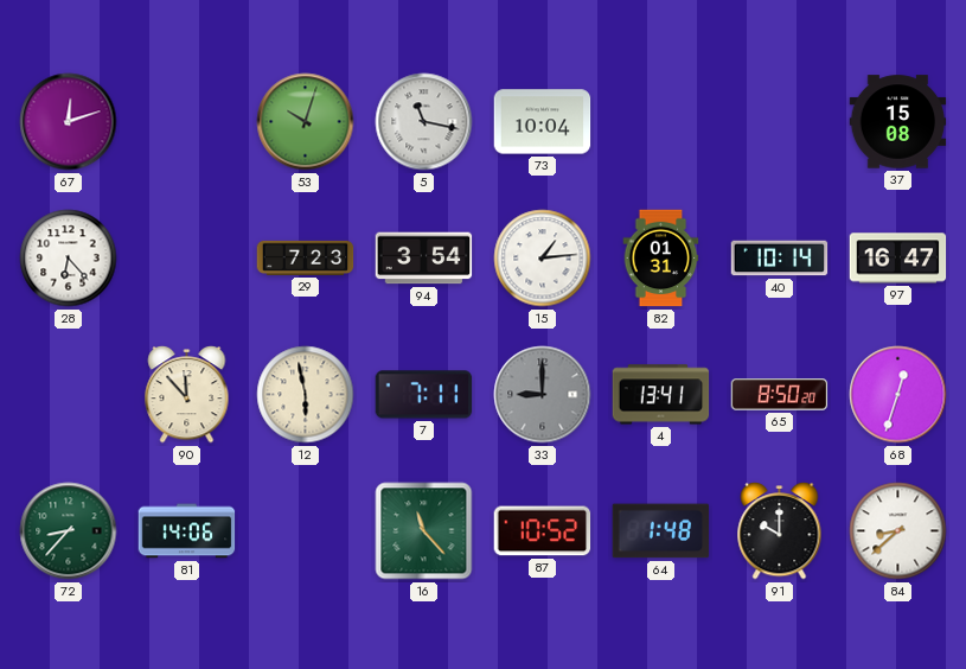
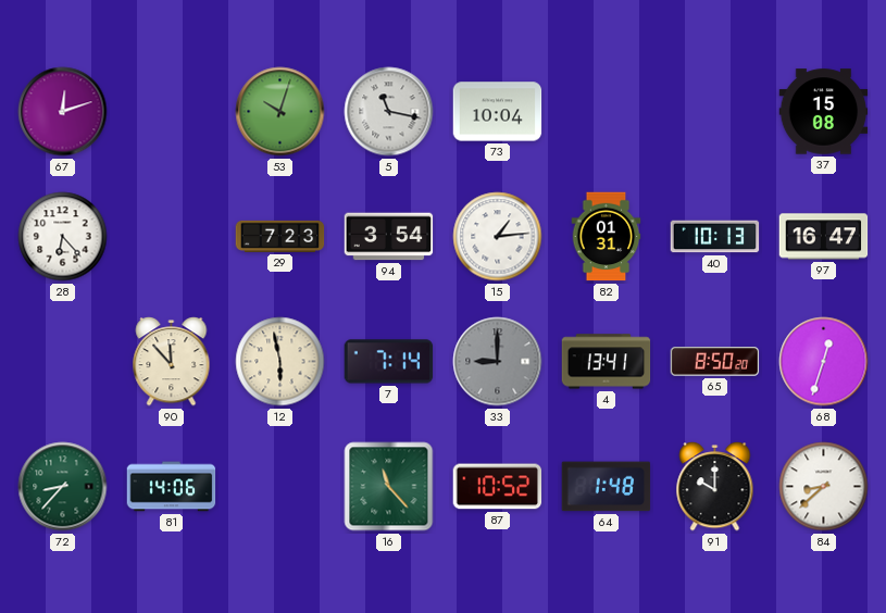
40: 10:14 -> 10:13 (715, 237)
7: 7:11 -> 7:14 (389, 362)
